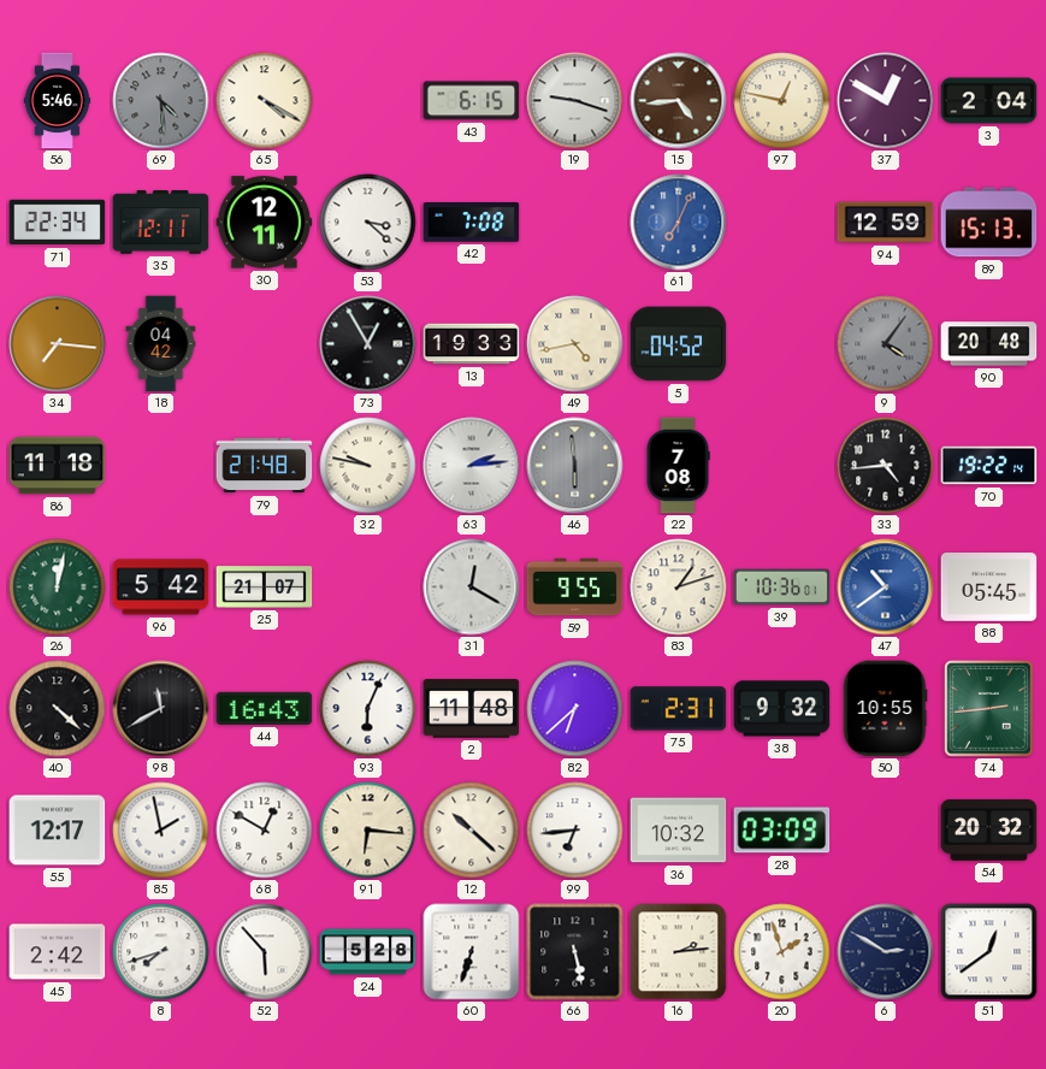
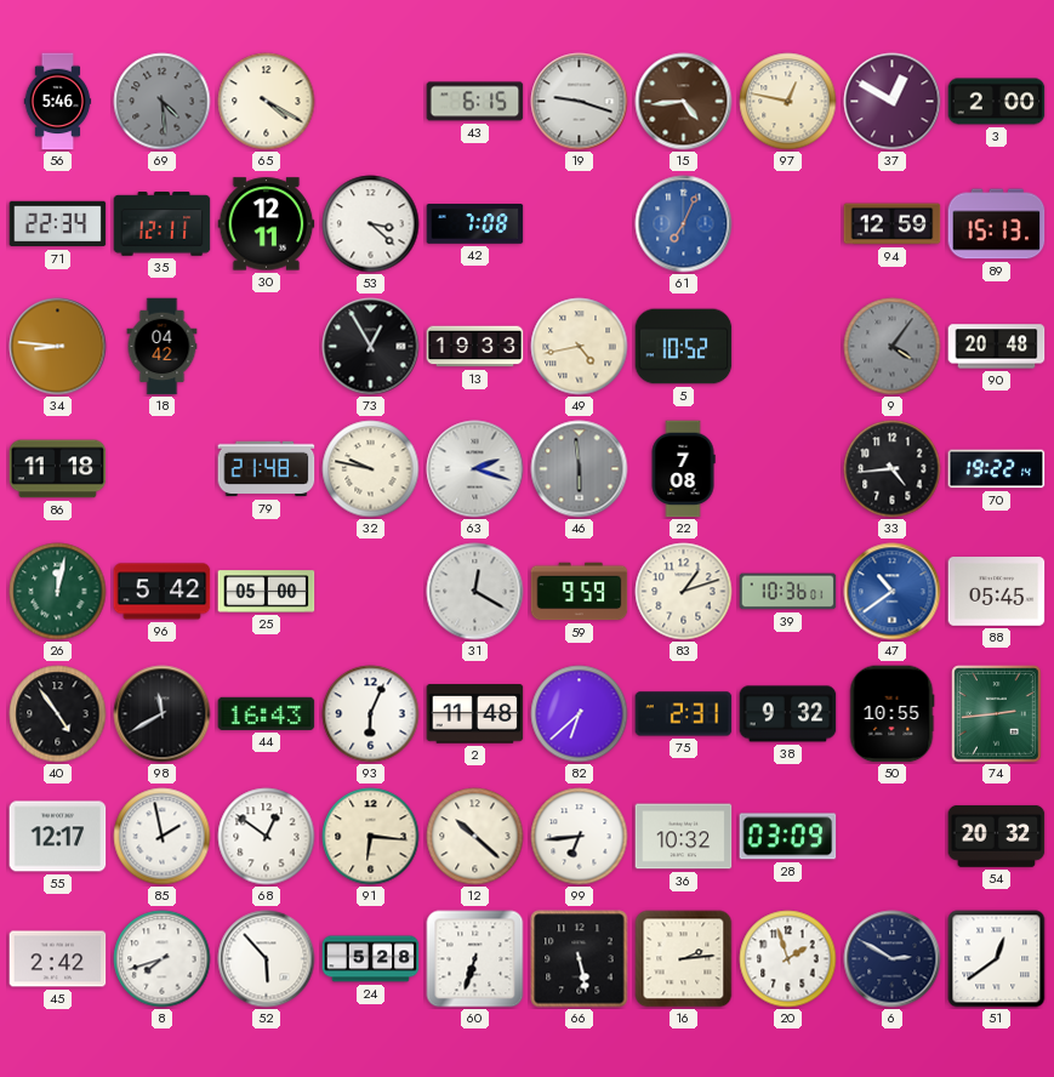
3: 2:04 -> 2:00 (997, 102)
34: 7:16 -> 8:46 (58, 347)
5: 04:52 -> 10:52 (684, 347)
63: 2:14 -> 2:18 (475, 469)
25: 21:07 -> 05:00 (267, 592)
59: 9:55 -> 9:59 (580, 592)
40: 4:22 -> 4:54 (58, 714)
68: 12:50 -> 12:51 (267, 837)
